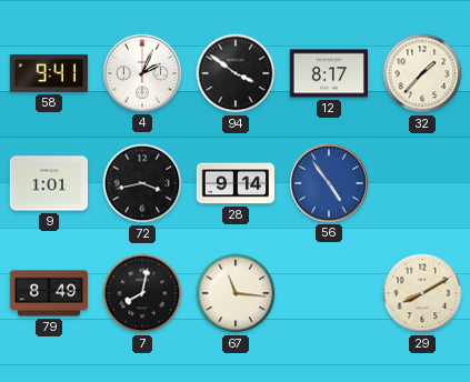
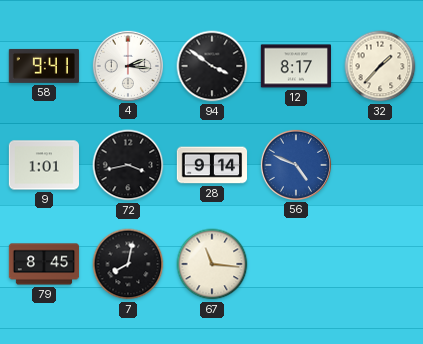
4: 2:04 -> 2:16 (127, 65)
56: 4:54 -> 4:49 (295, 164)
79: 8:49 -> 8:45 (44, 264)
29: 8:10 -> none (422, 293)
